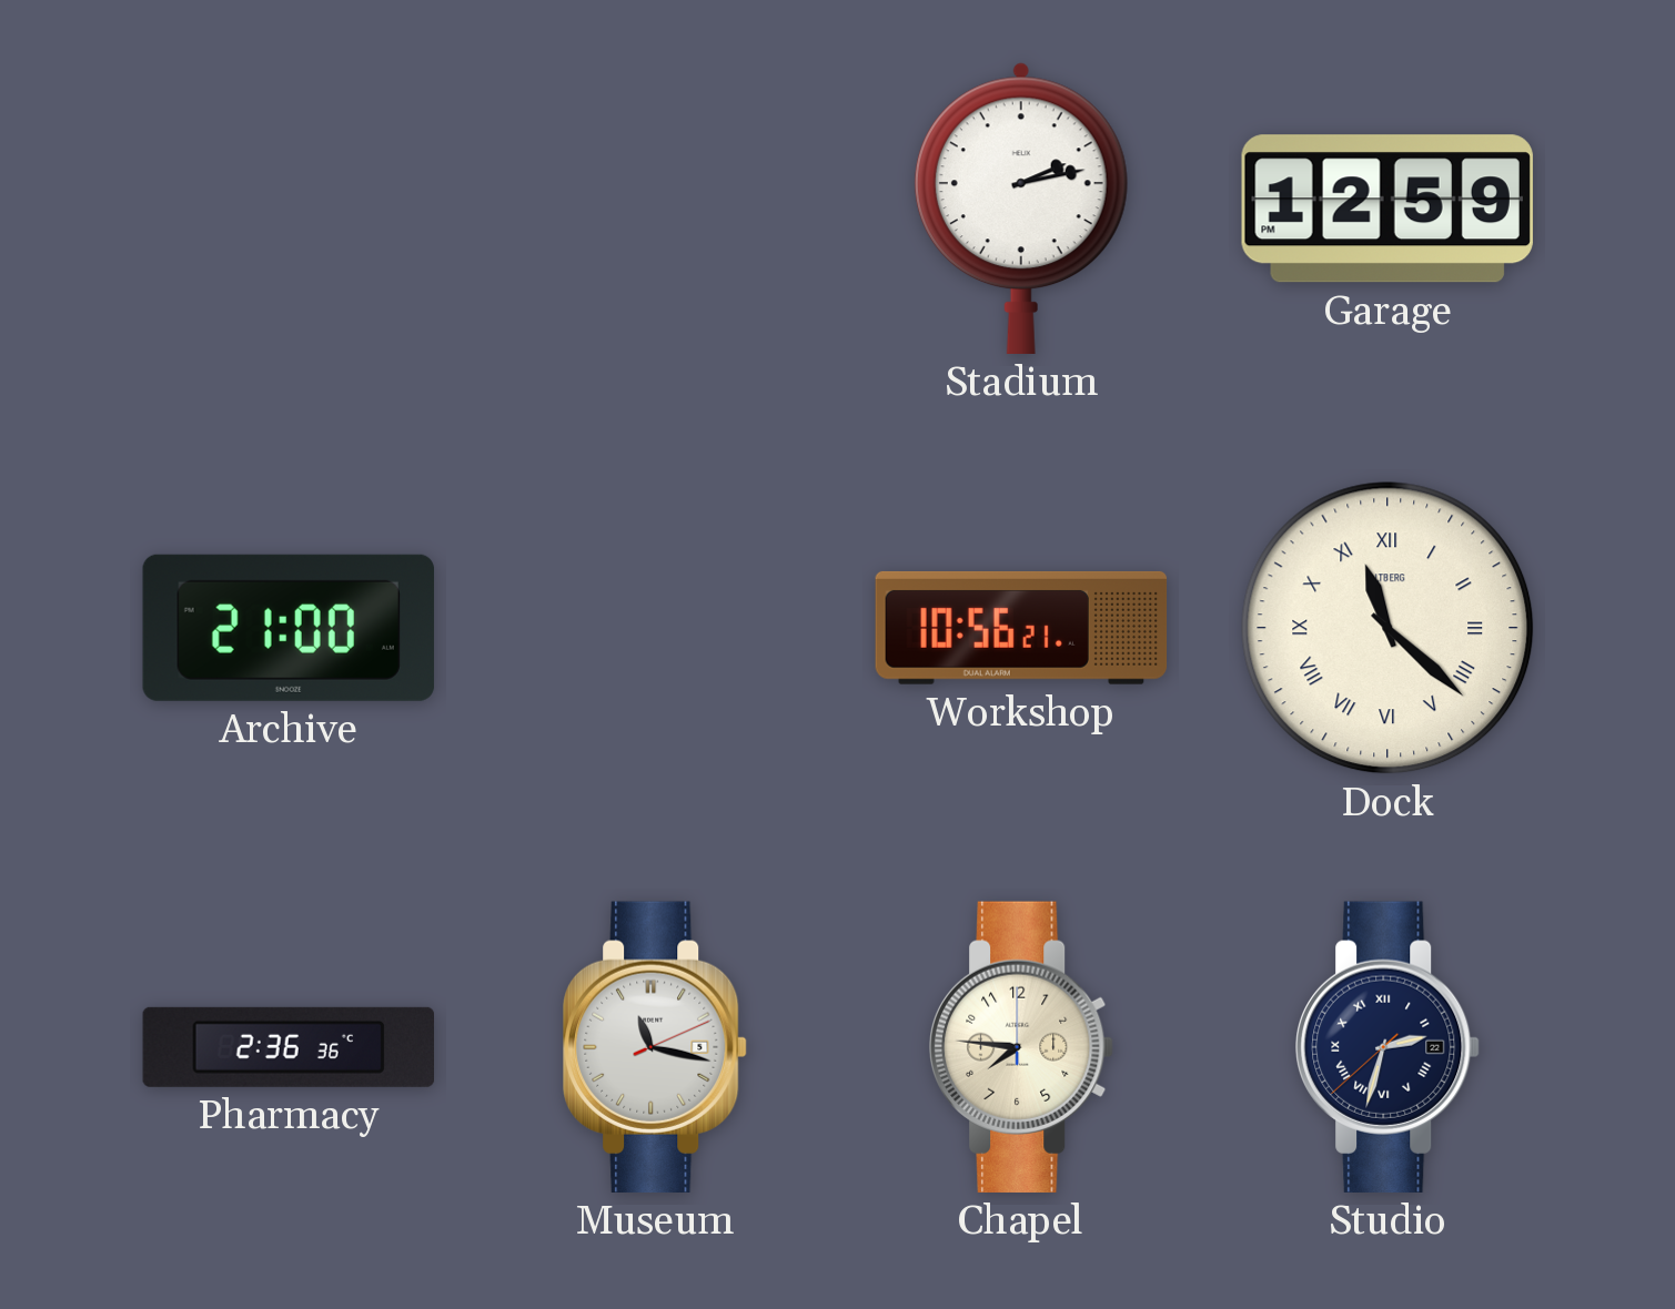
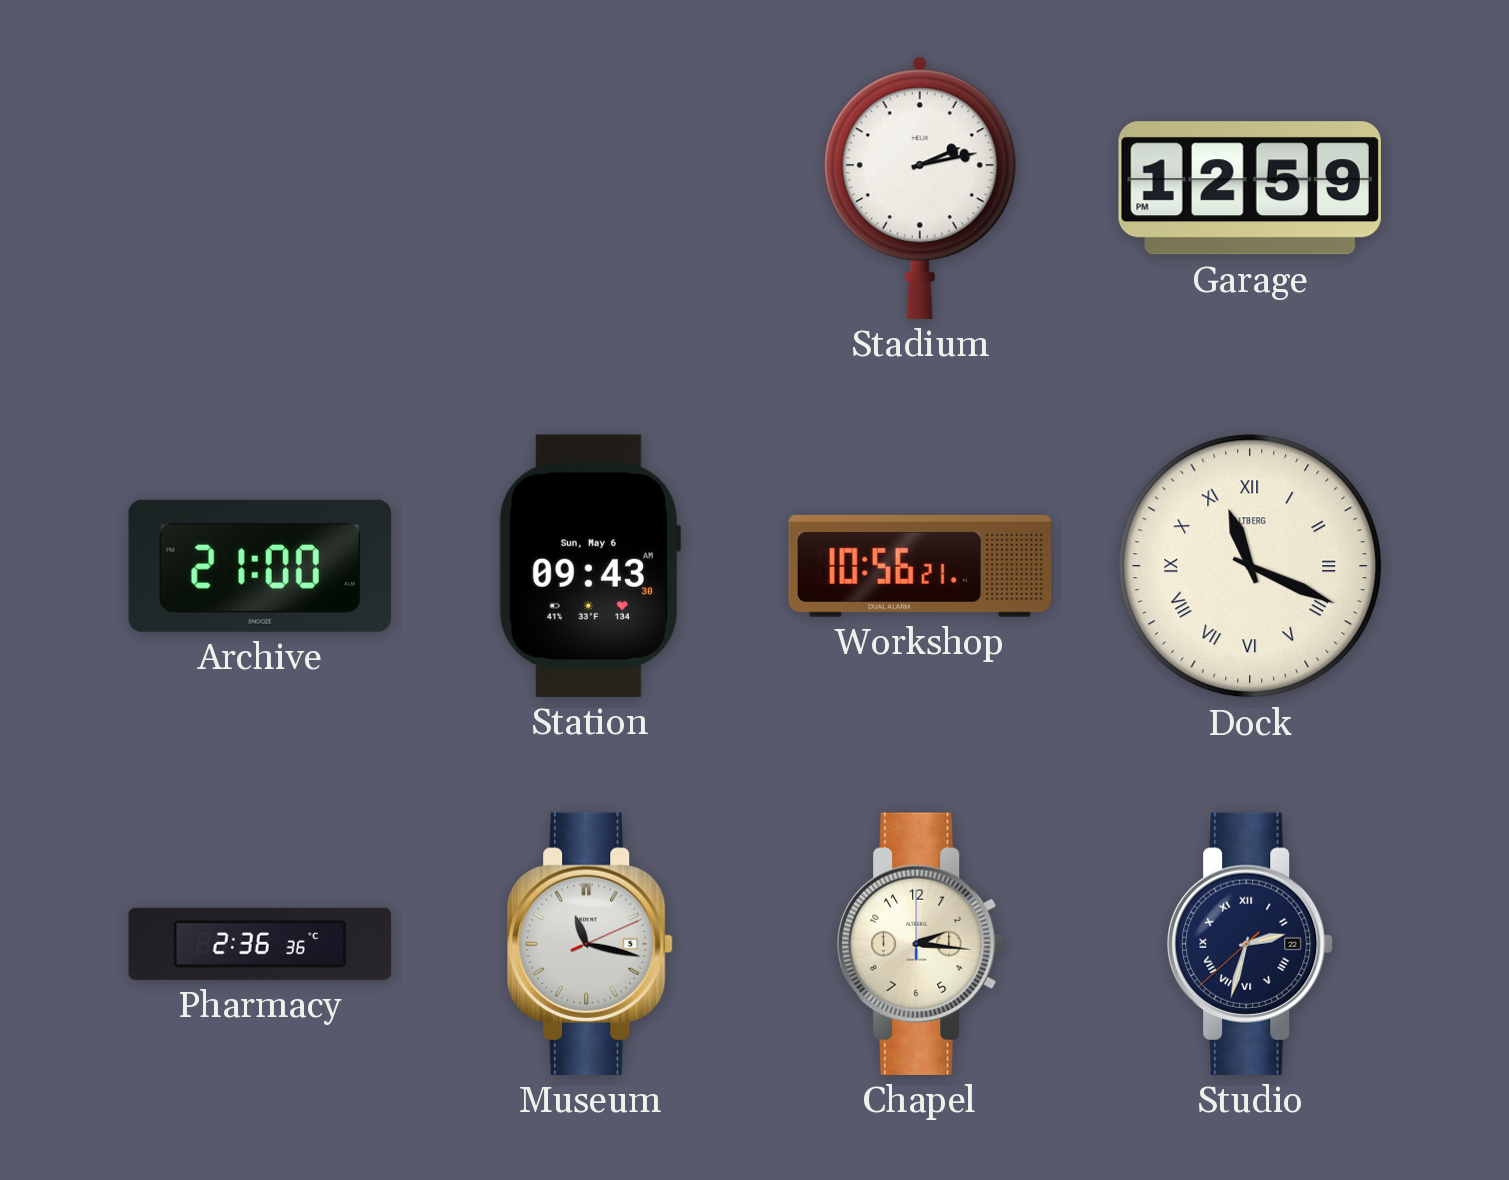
Station: none -> 09:43 (589, 566)
Dock: 11:22 -> 11:19 (1250, 566)
Chapel: 7:46 -> 2:16 (920, 944)
